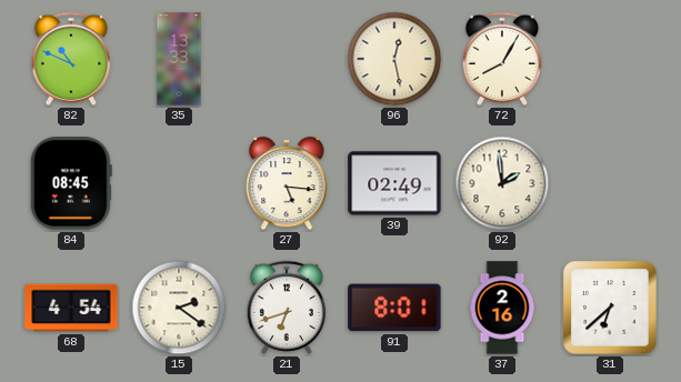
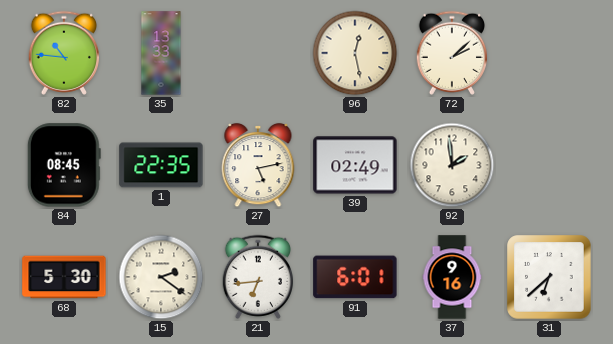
82: 10:49 -> 10:46 (63, 53)
72: 8:05 -> 2:08 (451, 53)
1: none -> 22:35 (161, 165)
27: 5:16 -> 5:13 (258, 165)
68: 4:54 -> 5:30 (64, 277)
21: 6:42 -> 6:44 (257, 277)
91: 8:01 -> 6:01 (355, 277)
37: 2:16 -> 9:16 (452, 277)
